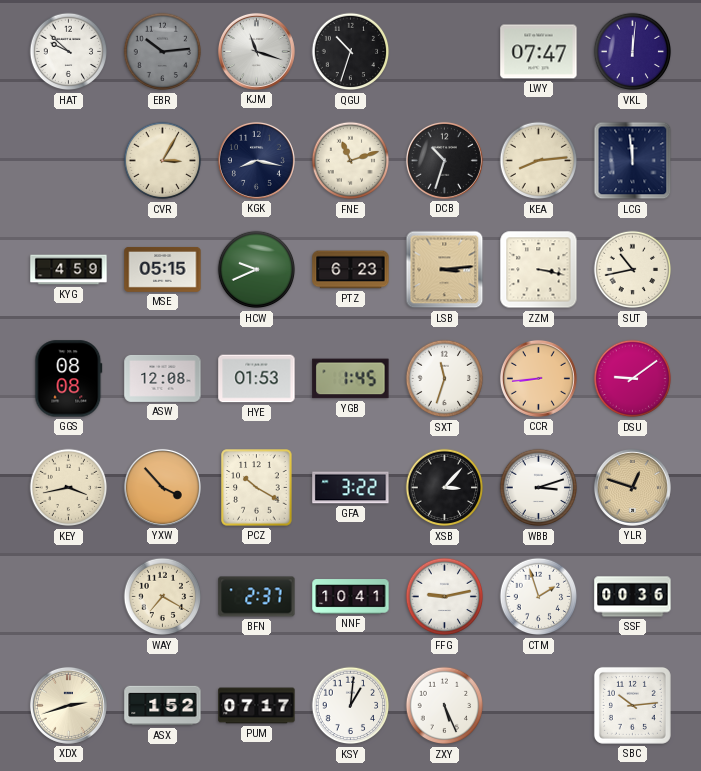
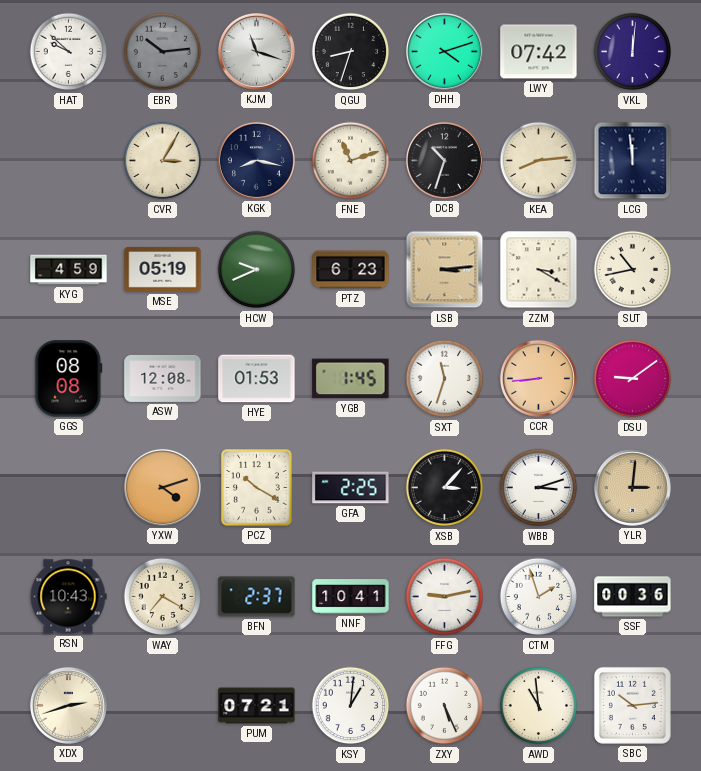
QGU: 10:33 -> 8:33 (351, 52)
DHH: none -> 4:12 (444, 51)
LWY: 07:47 -> 07:42 (539, 52)
MSE: 05:15 -> 05:19 (163, 269)
ZZM: 3:17 -> 3:20 (539, 270)
KEY: 3:43 -> none (69, 488)
YXW: 3:53 -> 4:12 (162, 487)
GFA: 3:22 -> 2:25 (351, 488)
YLR: 12:48 -> 3:01 (632, 487)
RSN: none -> 10:43 (68, 597)
ASX: 1:52 -> none (163, 706)
PUM: 07:17 -> 07:21 (257, 706)
AWD: none -> 10:59 (539, 706)
